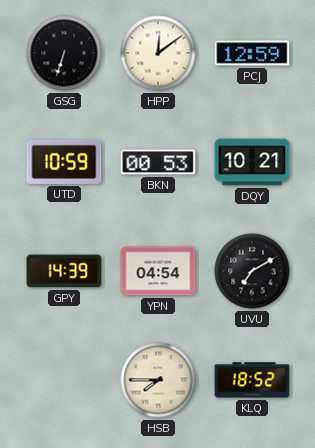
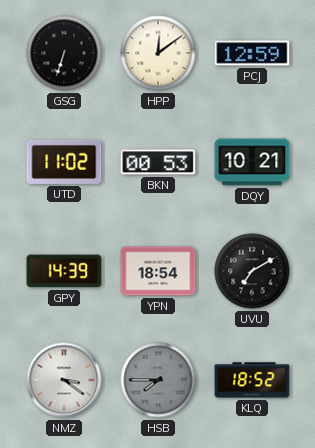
UTD: 10:59 -> 11:02 (64, 162)
YPN: 04:54 -> 18:54 (158, 271)
NMZ: none -> 3:21 (64, 380)
HSB dial: cream -> grey (158, 380)
